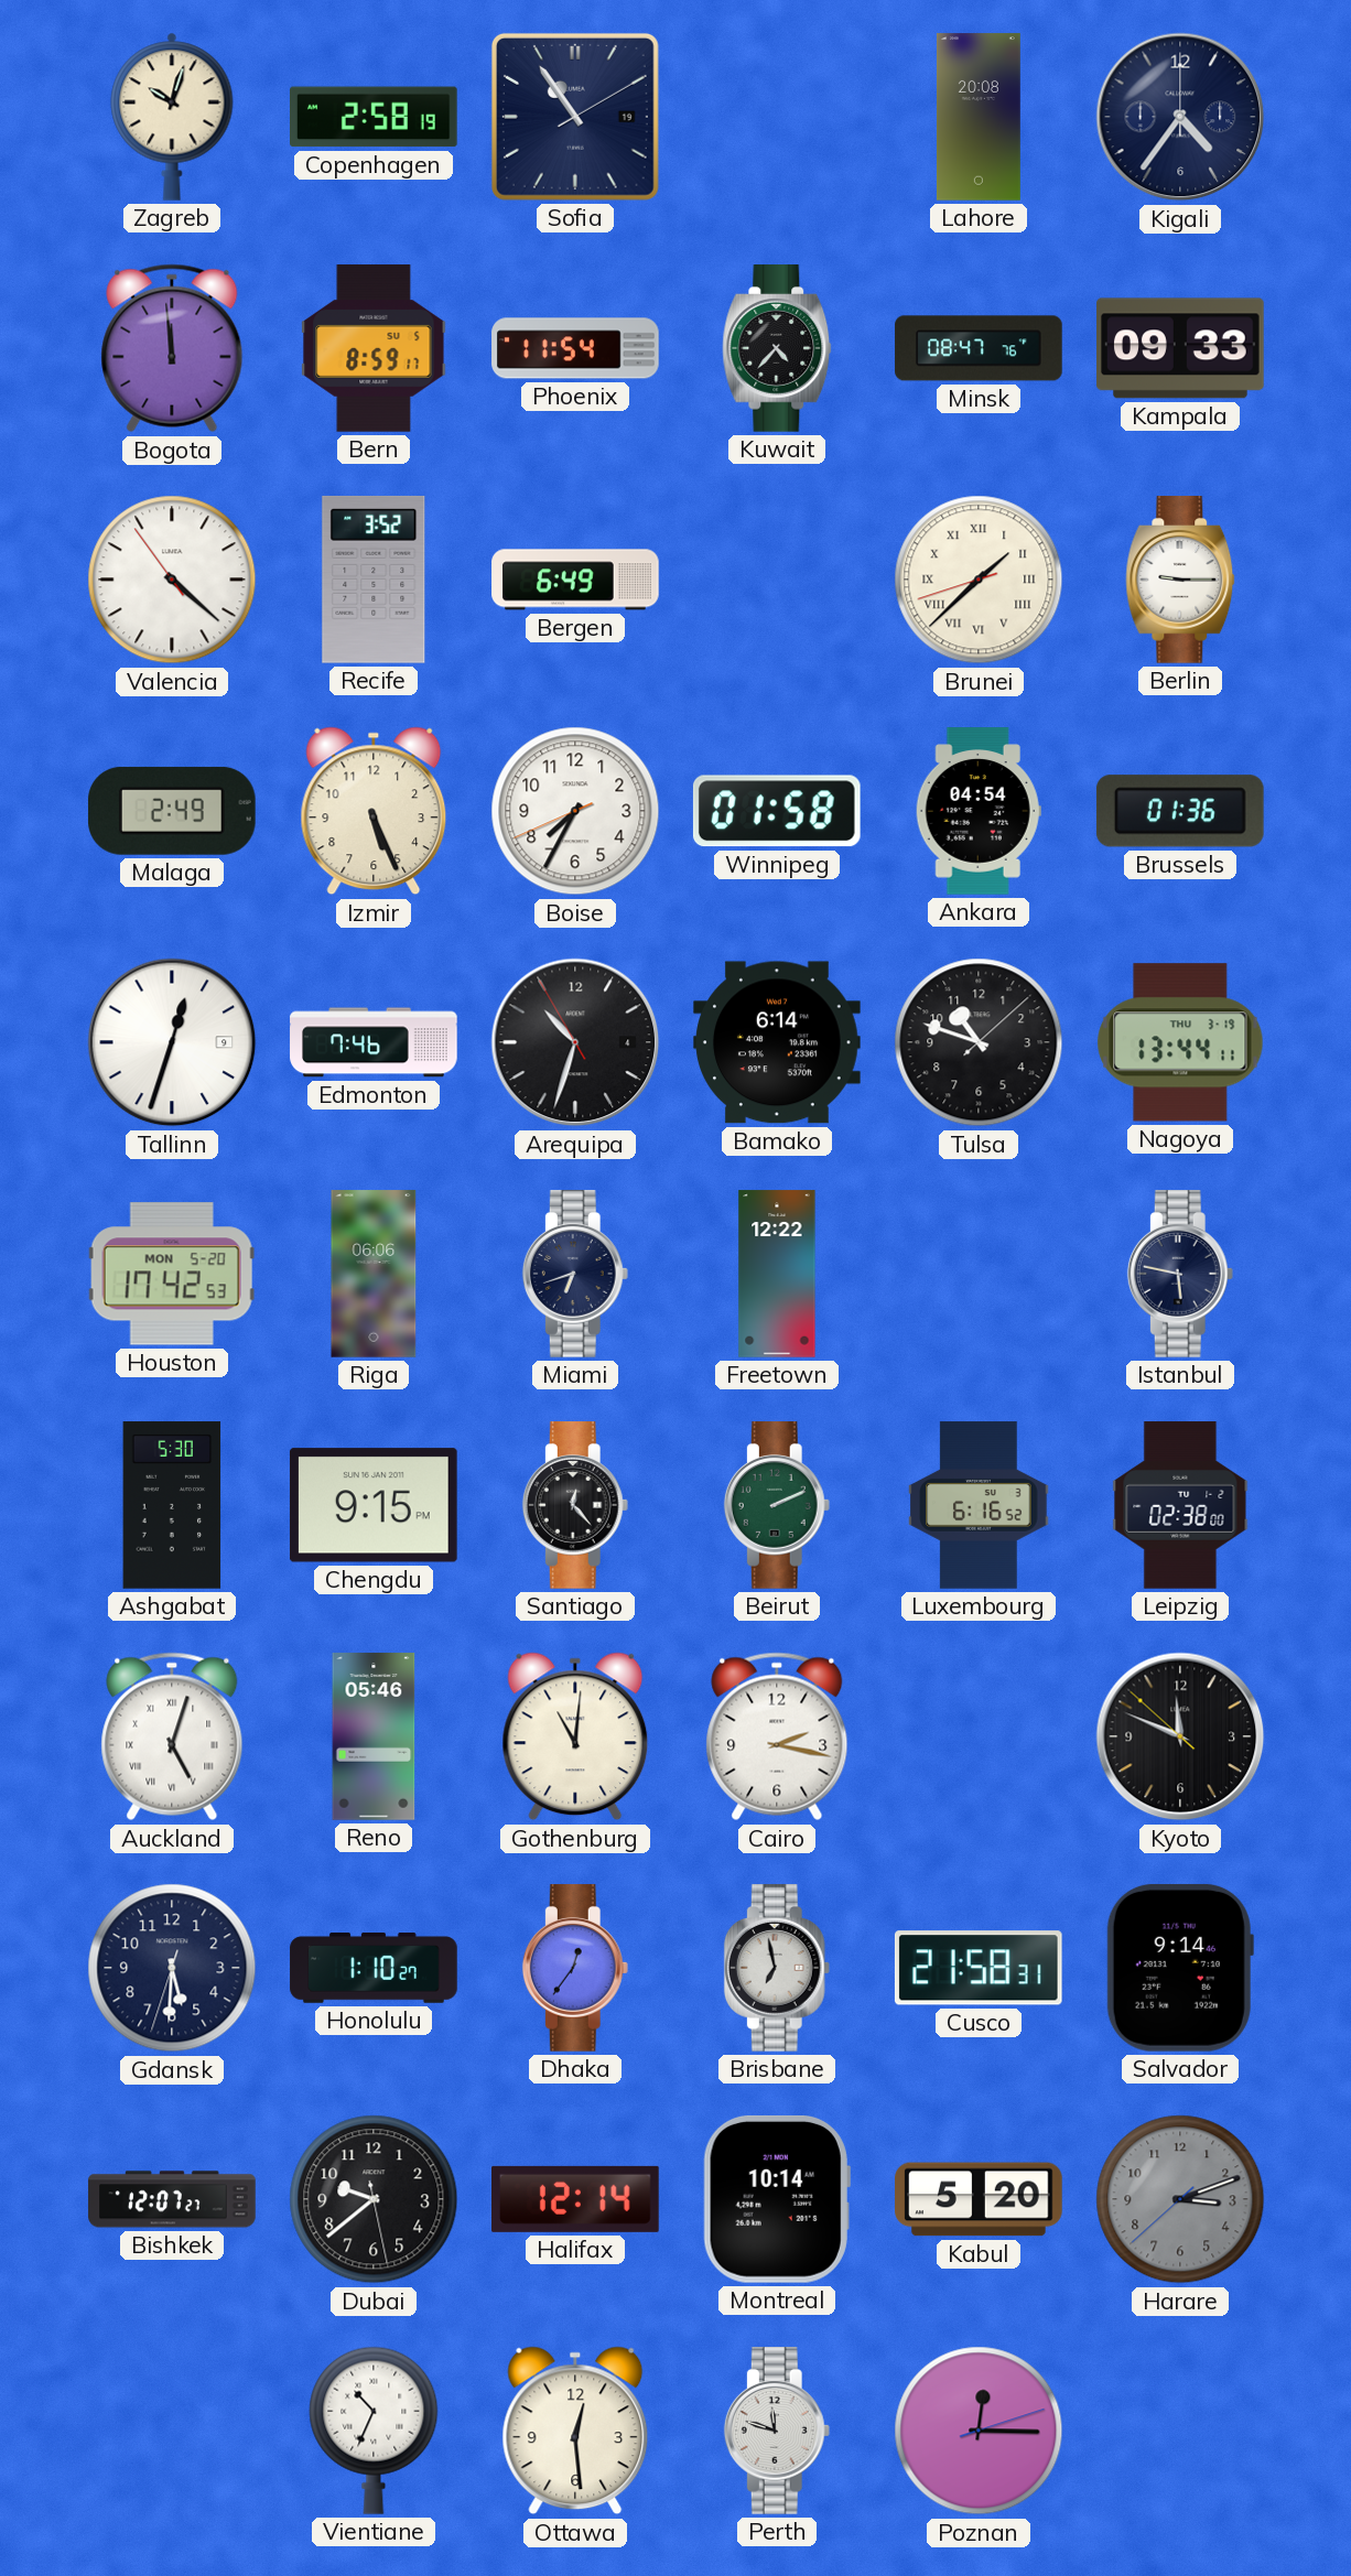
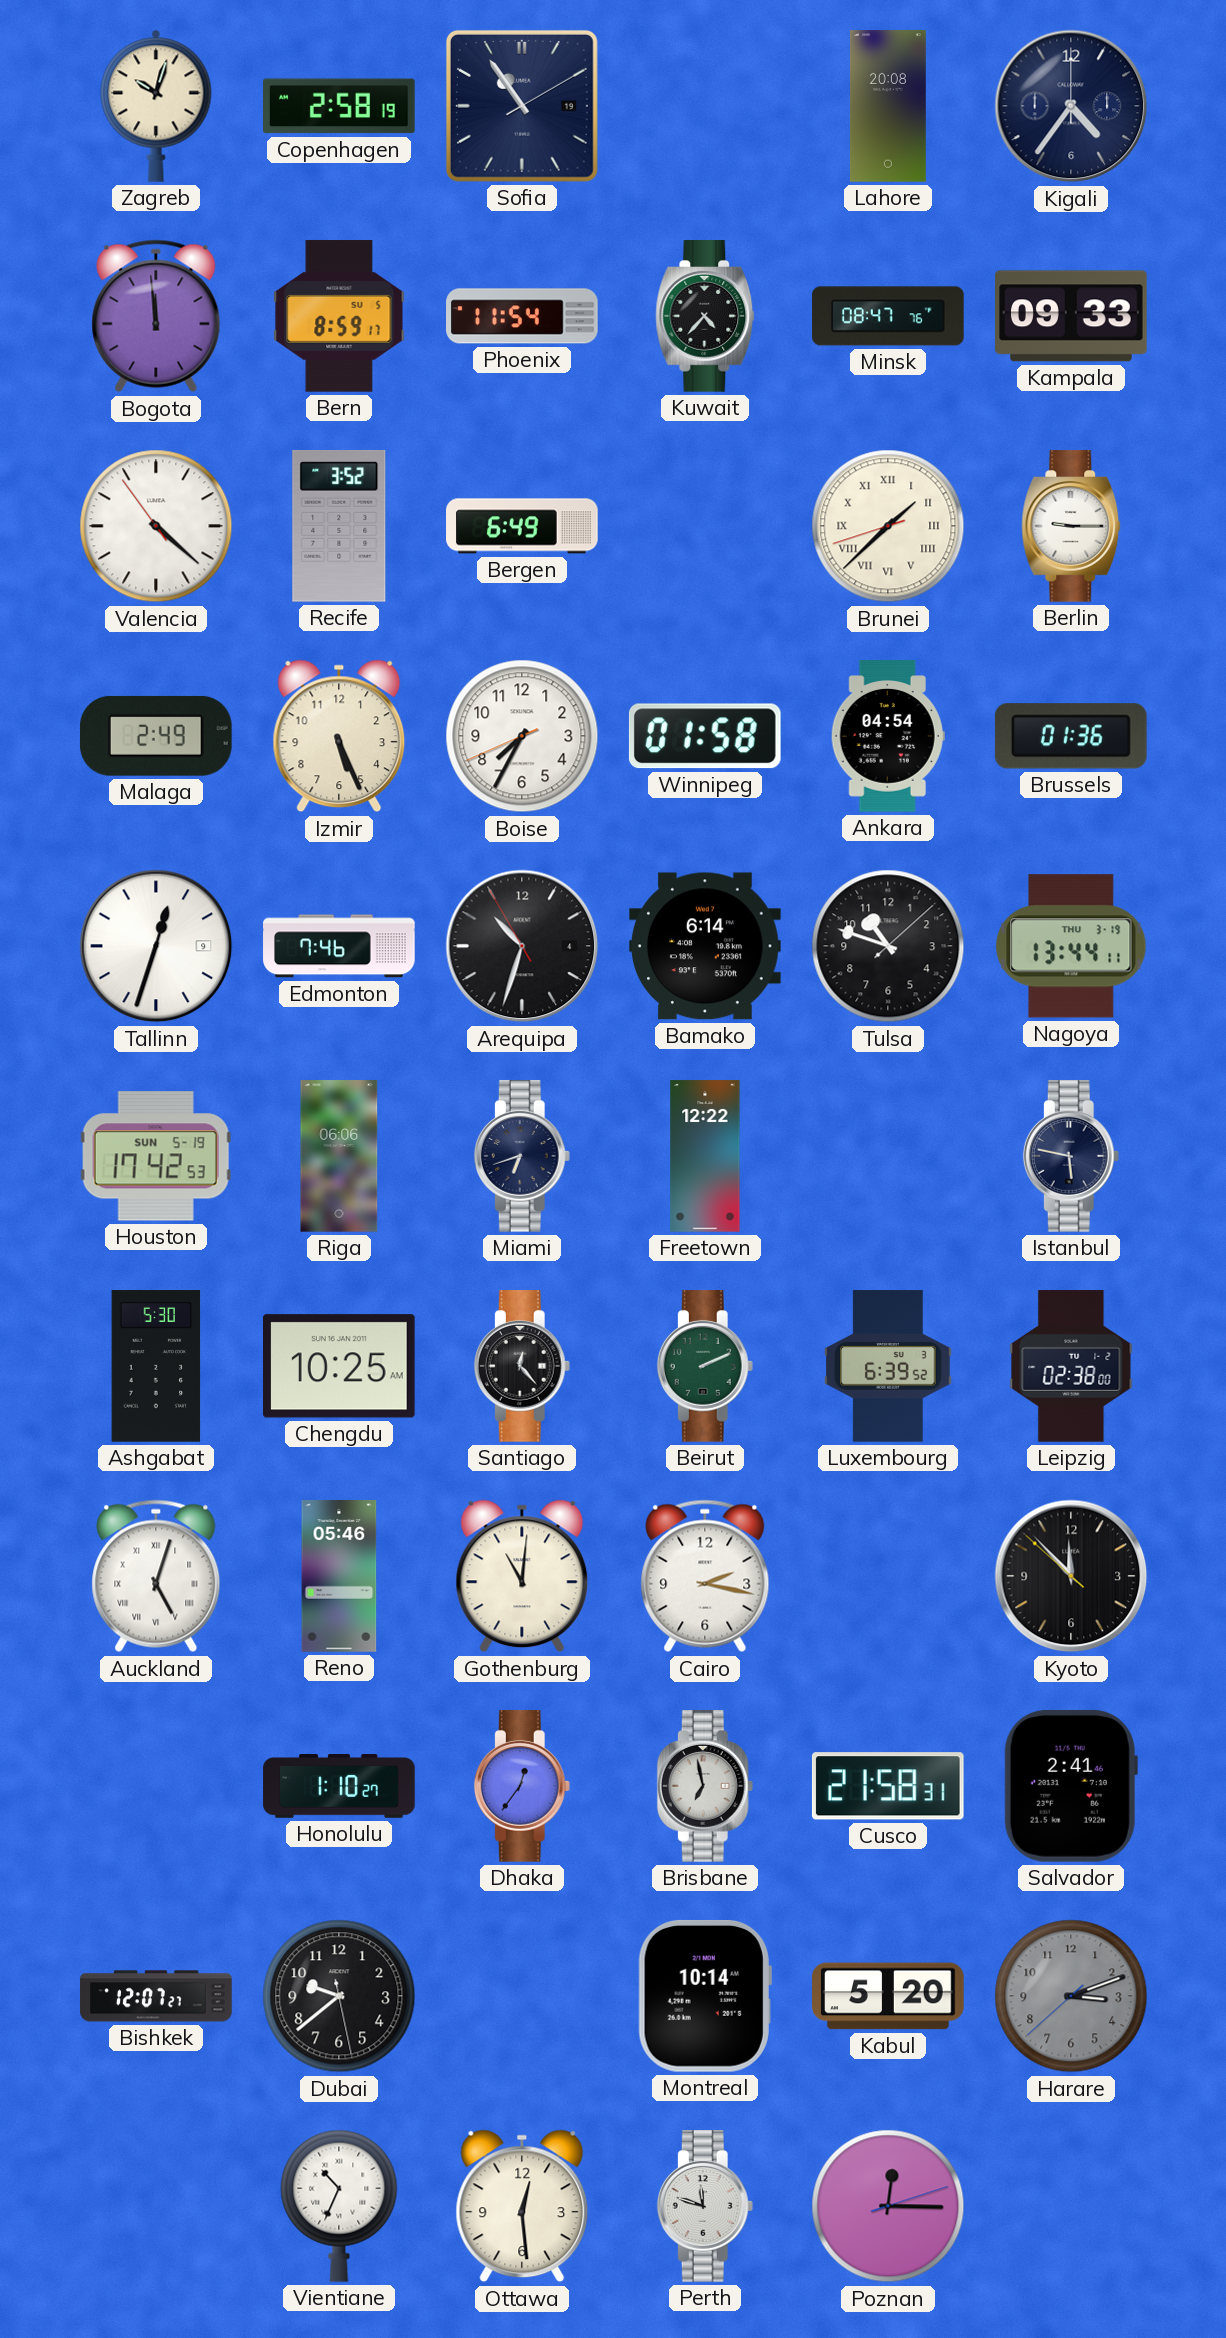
Houston date: MON 5-20 -> SUN 5-19 (156, 1156)
Chengdu: 9:15 -> 10:25 (339, 1366)
Luxembourg: 6:16 -> 6:39 (888, 1366)
Kyoto: 11:48 -> 11:52 (1071, 1576)
Gdansk: 5:30 -> none (172, 1968)
Salvador: 9:14 -> 2:41 (1071, 1786)
Halifax: 12:14 -> none (575, 2199)
